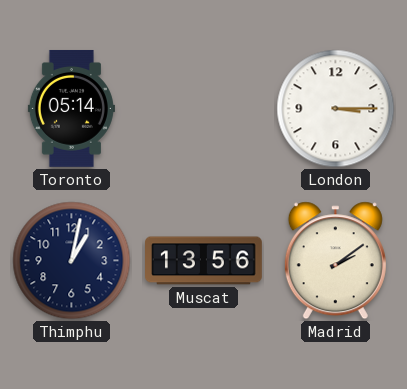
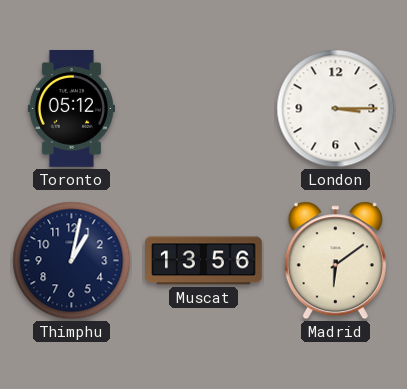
Toronto: 05:14 -> 05:12 (71, 109)
Madrid: 2:09 -> 6:09 (335, 261)
